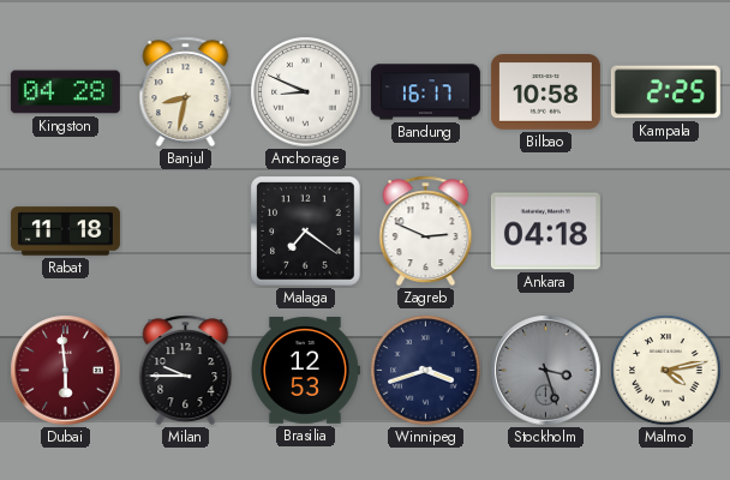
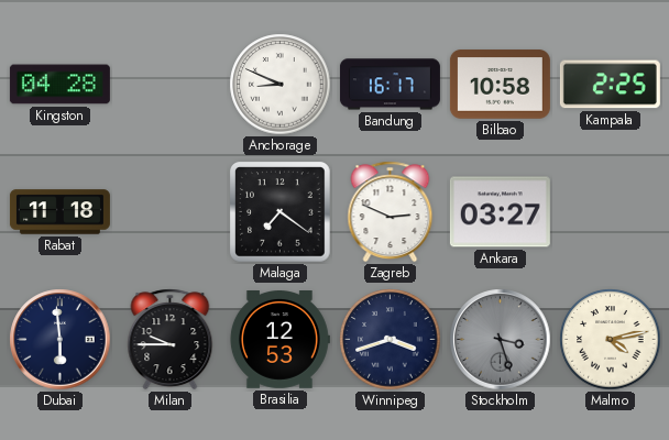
Banjul: 8:32 -> none (186, 92)
Ankara: 04:18 -> 03:27 (500, 212)
Dubai dial: burgundy -> navy (61, 340)
